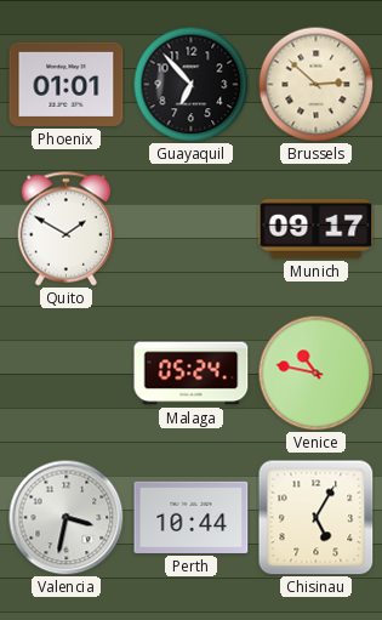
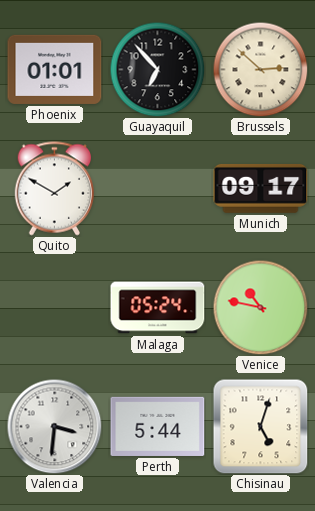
Valencia: 3:32 -> 3:31 (54, 426)
Perth: 10:44 -> 5:44 (158, 426)
Chisinau: 5:05 -> 5:03 (261, 427)
